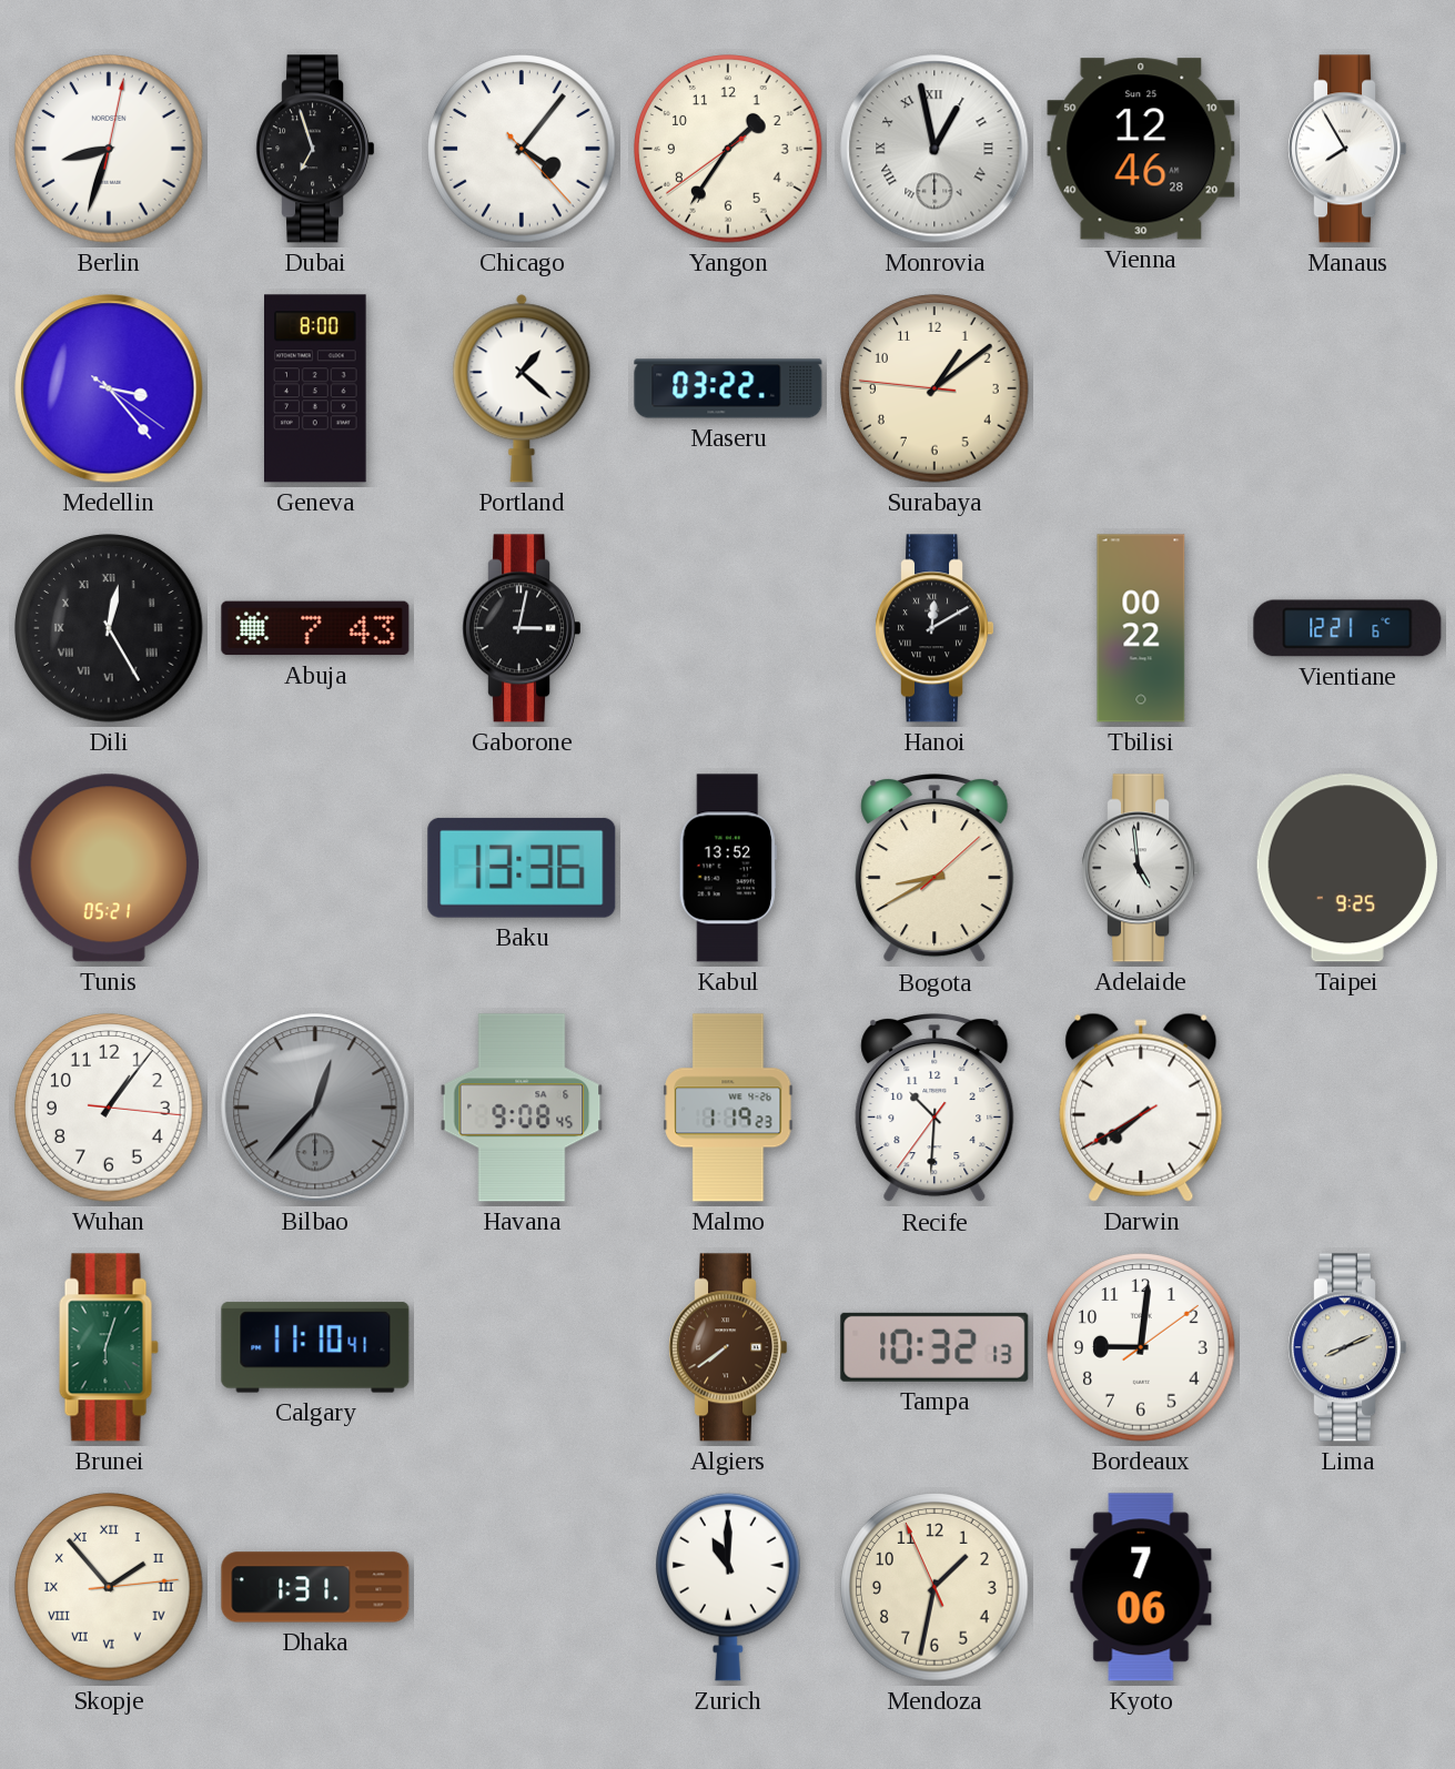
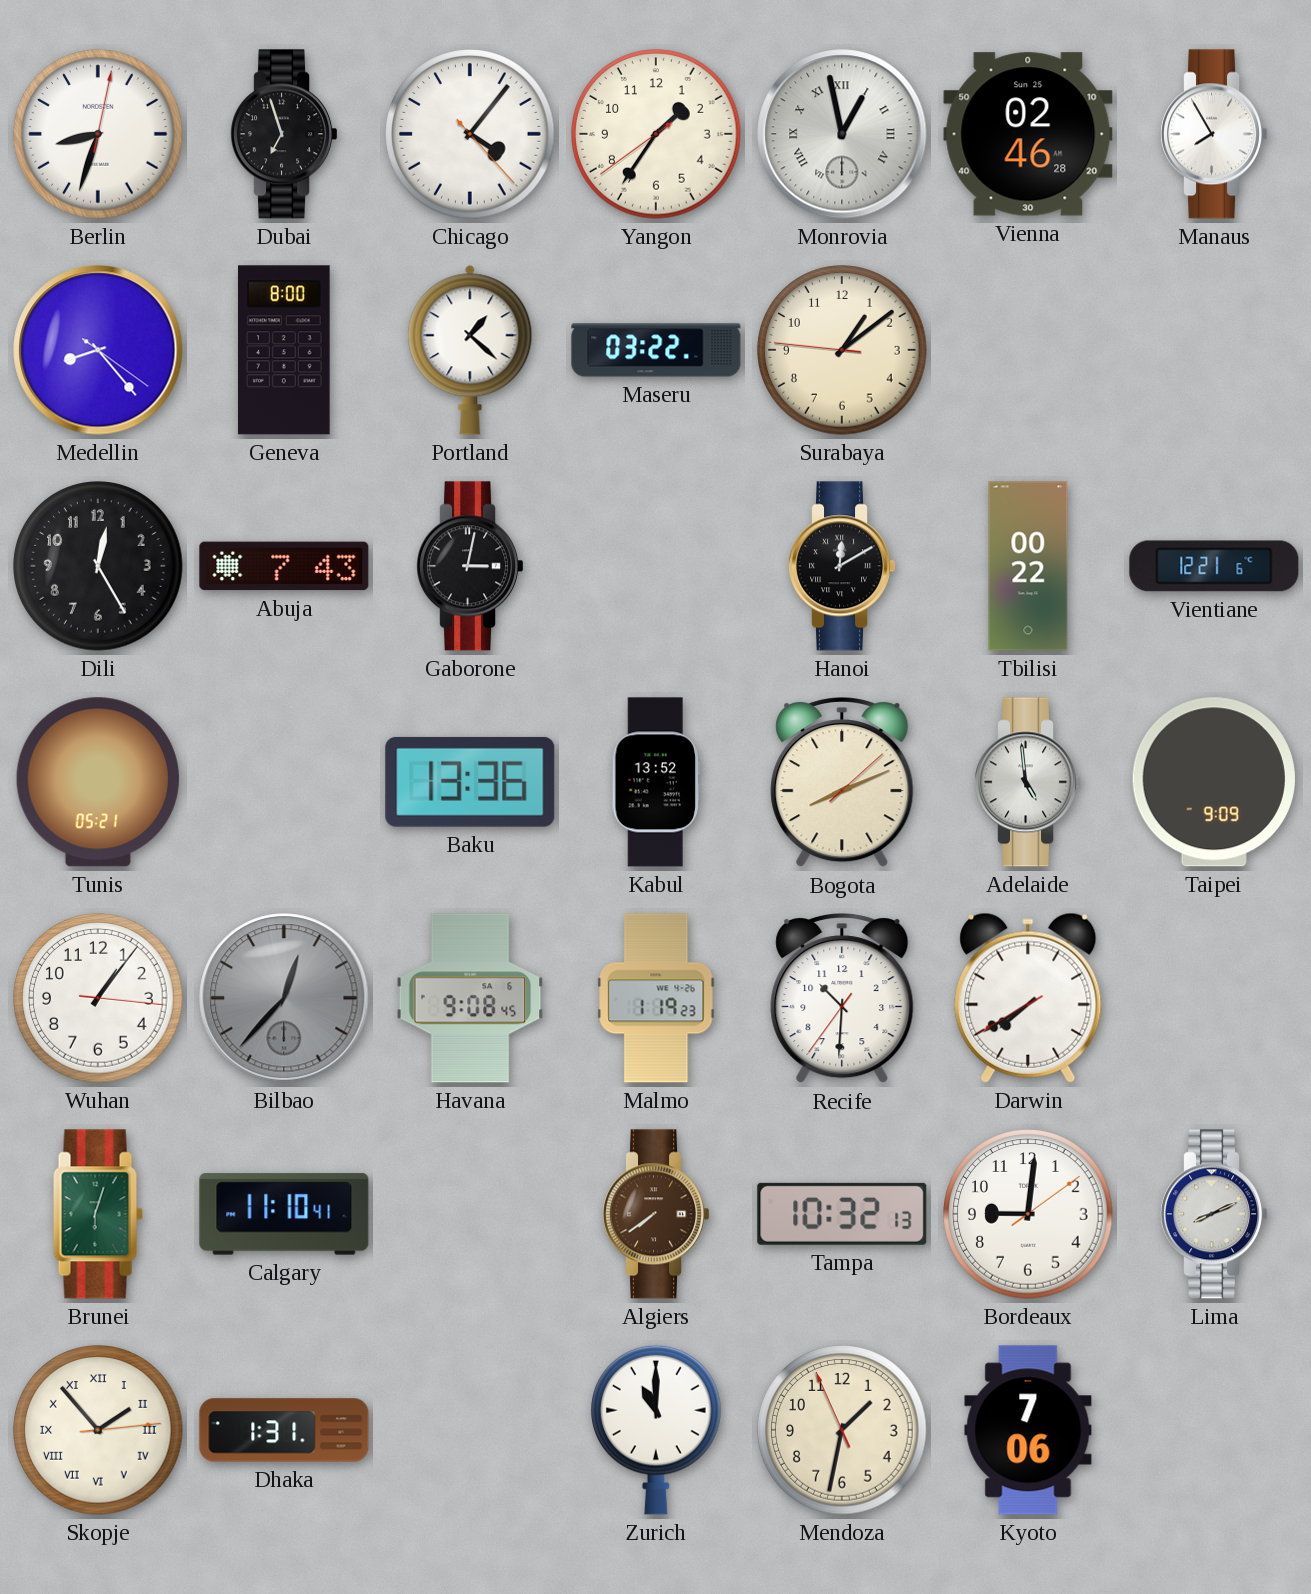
Vienna: 12:46 -> 02:46 (1028, 134)
Medellin: 3:23 -> 8:23 (98, 350)
Dili numerals: Roman -> Arabic (98, 566)
Bogota: 8:40 -> 8:11 (842, 783)
Taipei: 9:25 -> 9:09 (1214, 782)
